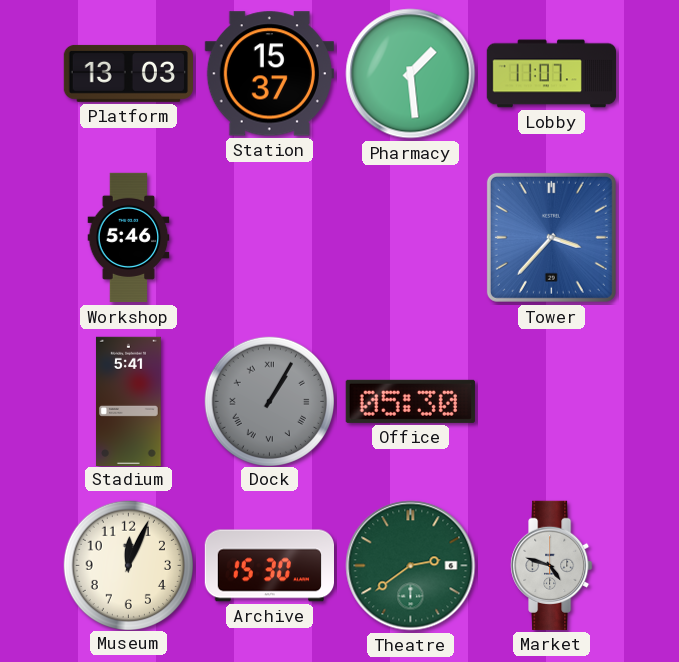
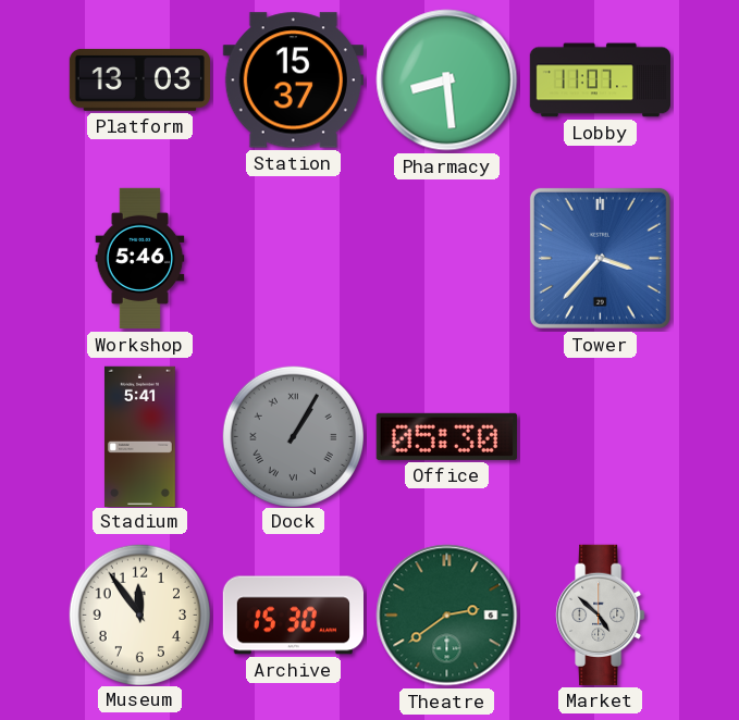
Pharmacy: 1:29 -> 8:29 (447, 80)
Museum: 12:04 -> 11:54 (139, 615)
Market: 4:48 -> 4:52 (601, 615)
